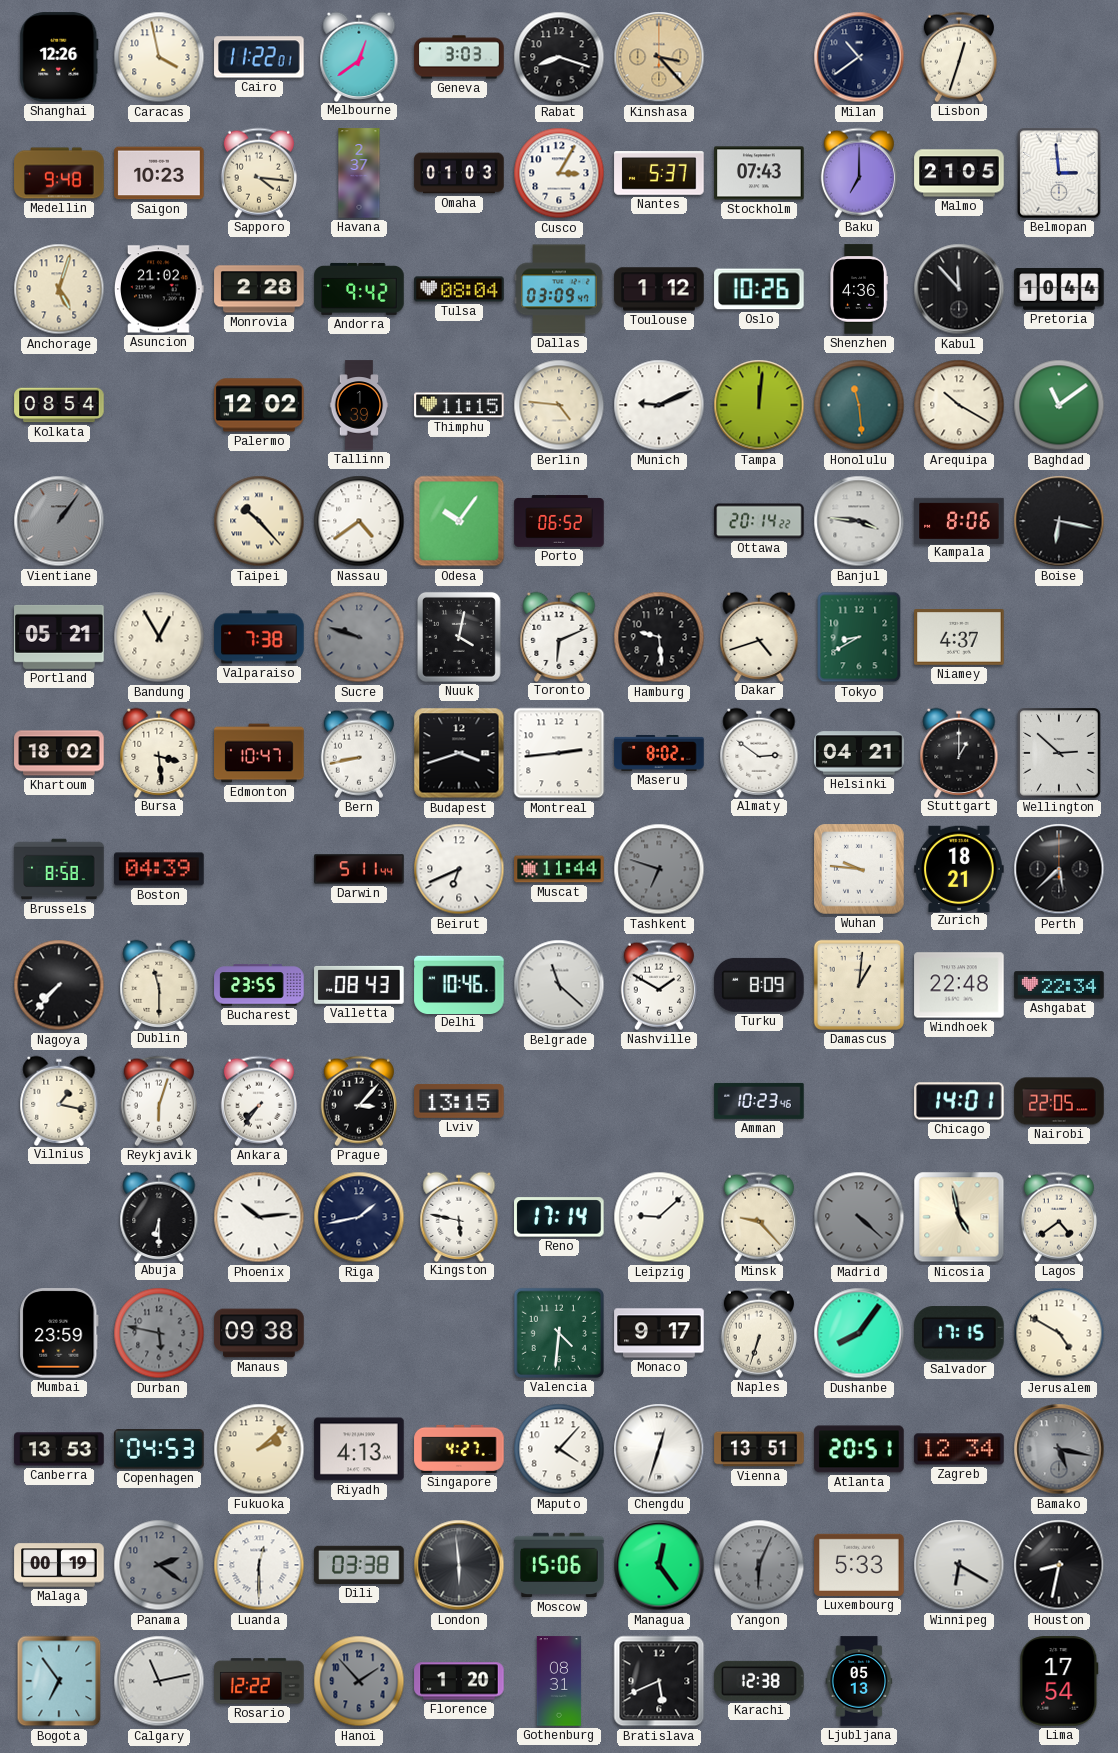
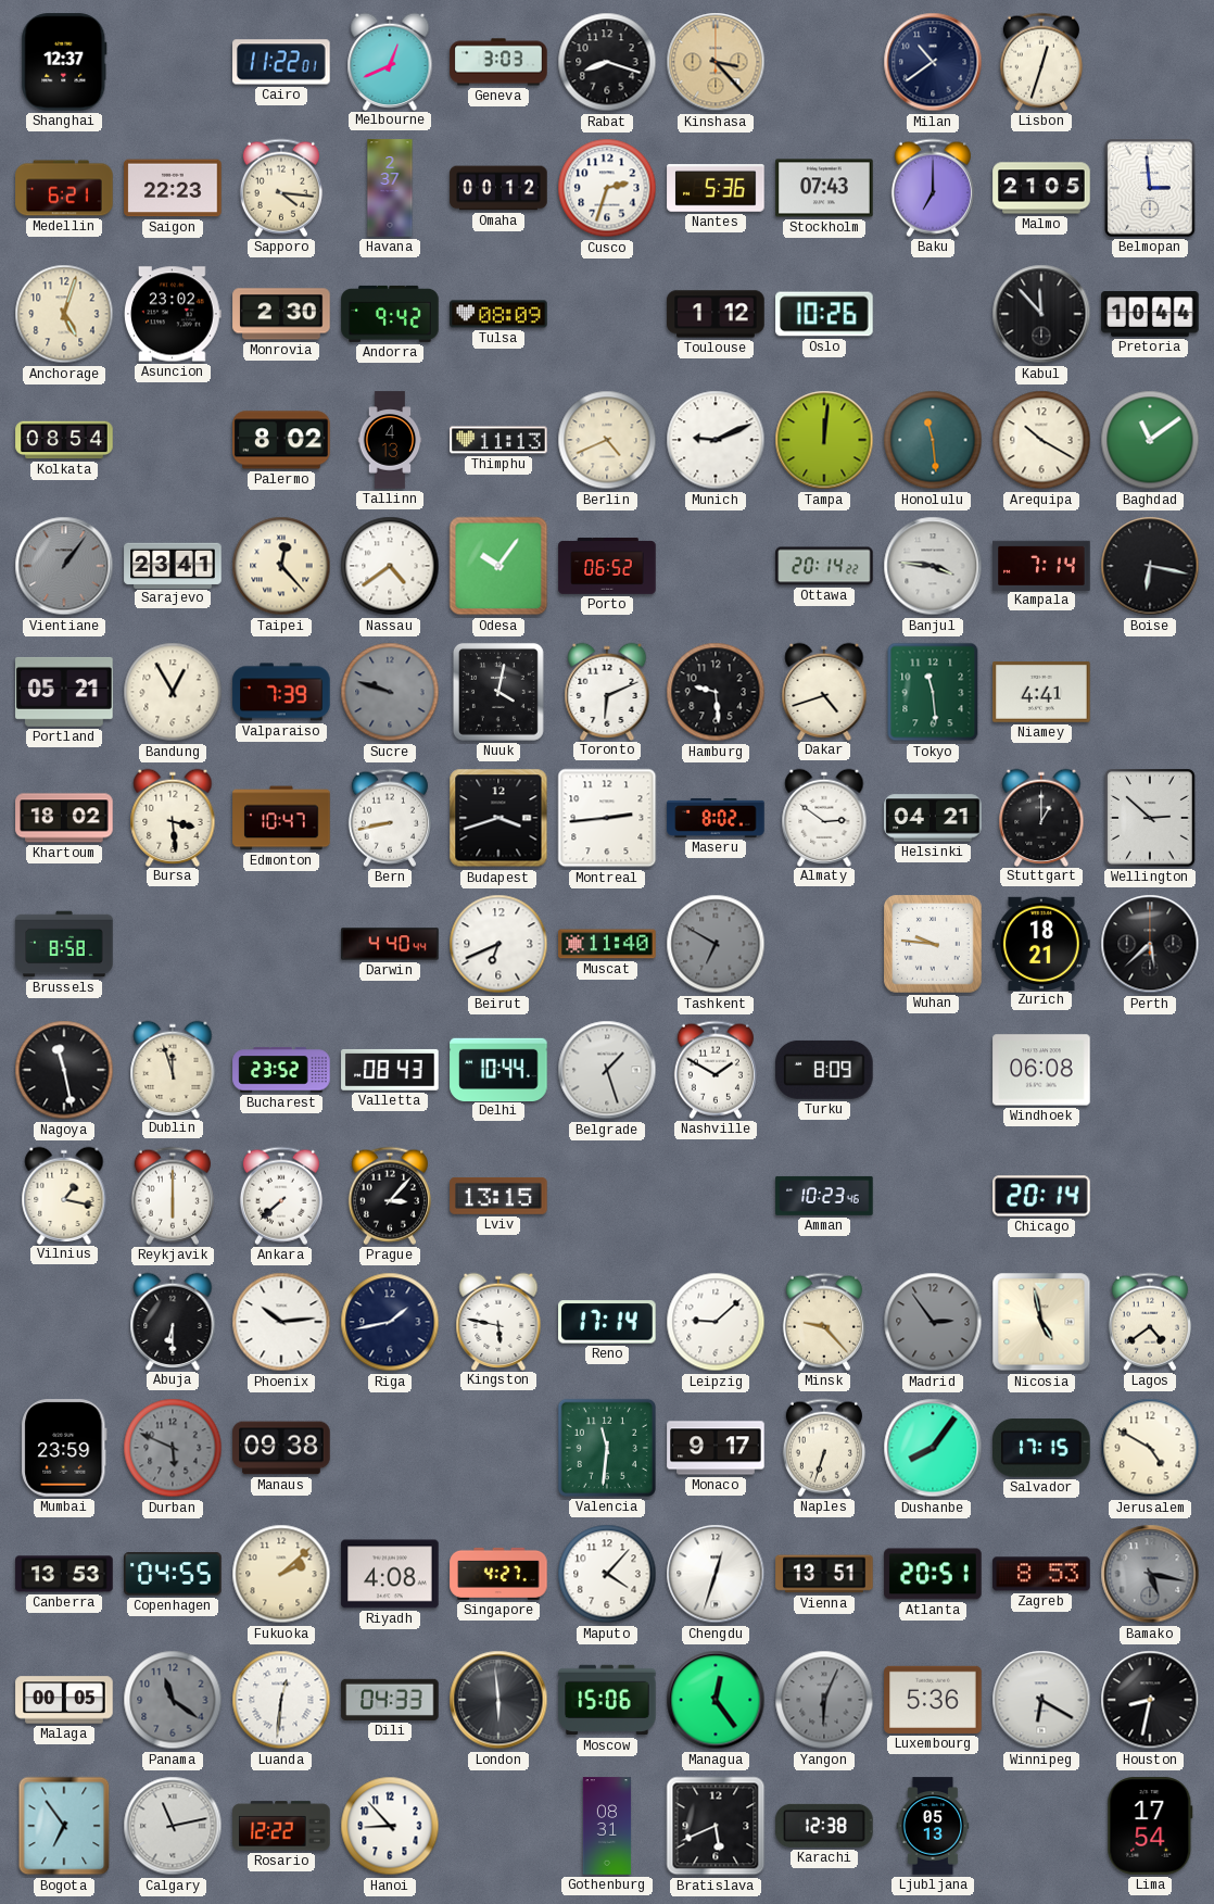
Shanghai: 12:26 -> 12:37 (64, 62)
Caracas: 3:58 -> none (159, 57)
Melbourne: 12:39 -> 12:41 (390, 61)
Medellin: 9:48 -> 6:21 (64, 188)
Saigon: 10:23 -> 22:23 (173, 188)
Omaha: 01:03 -> 00:12 (498, 188)
Cusco: 3:05 -> 2:33 (607, 188)
Nantes: 5:37 -> 5:36 (716, 188)
Asuncion: 21:02 -> 23:02 (174, 314)
Monrovia: 2:28 -> 2:30 (281, 314)
Tulsa: 08:04 -> 08:09 (498, 314)
Dallas: 03:09 -> none (559, 289)
Shenzhen: 4:36 -> none (859, 289)
Palermo: 12:02 -> 8:02 (281, 440)
Tallinn: 1:39 -> 4:13 (390, 440)
Thimphu: 11:15 -> 11:13 (498, 440)
Berlin: 4:46 -> 4:41 (607, 440)
Sarajevo: none -> 23:41 (173, 565)
Taipei: 10:23 -> 12:23 (281, 566)
Kampala: 8:06 -> 7:14 (1041, 565)
Valparaiso: 7:38 -> 7:39 (281, 692)
Tokyo: 8:40 -> 11:29 (933, 692)
Niamey: 4:37 -> 4:41 (1041, 693)
Boston: 04:39 -> none (159, 869)
Darwin: 5:11 -> 4:40 (390, 944)
Muscat: 11:44 -> 11:40 (607, 944)
Tashkent: 6:48 -> 6:50 (716, 944)
Nagoya: 7:37 -> 11:28 (64, 1070)
Dublin: 11:30 -> 11:57 (173, 1069)
Bucharest: 23:55 -> 23:52 (281, 1070)
Delhi: 10:46 -> 10:44 (498, 1069)
Belgrade: 11:22 -> 1:27 (607, 1070)
Damascus: 1:01 -> none (859, 985)
Windhoek: 22:48 -> 06:08 (1041, 1070)
Ashgabat: 22:34 -> none (1059, 985)
Reykjavik: 6:03 -> 6:00 (173, 1196)
Ankara: 7:36 -> 7:38 (281, 1196)
Chicago: 14:01 -> 20:14 (1041, 1196)
Nairobi: 22:05 -> none (1059, 1101)
Madrid: 4:22 -> 2:54 (933, 1322)
Durban: 5:47 -> 5:49 (173, 1448)
Valencia: 4:31 -> 11:31 (607, 1448)
Copenhagen: 04:53 -> 04:55 (173, 1574)
Riyadh: 4:13 -> 4:08 (390, 1574)
Zagreb: 12:34 -> 8:53 (1041, 1574)
Malaga: 00:19 -> 00:05 (64, 1700)
Panama: 2:21 -> 11:21 (173, 1700)
Luanda: 12:30 -> 12:31 (281, 1700)
Dili: 03:38 -> 04:33 (390, 1700)
Luxembourg: 5:33 -> 5:36 (933, 1700)
Hanoi: 1:53 -> 8:53 (390, 1826)
Hanoi dial: grey -> white (390, 1826)
Florence: 1:20 -> none (459, 1681)
